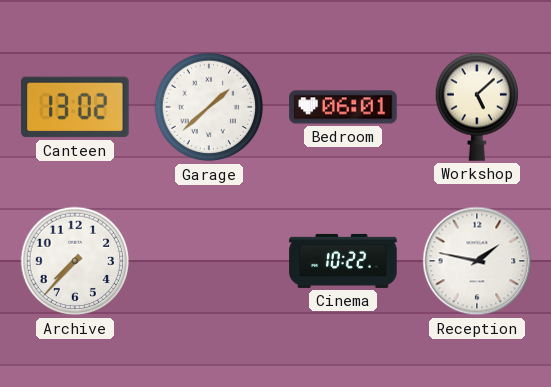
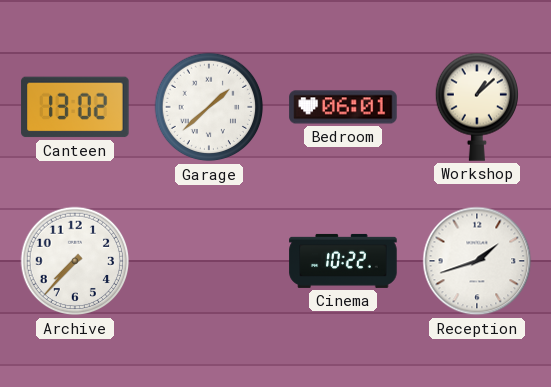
Workshop: 5:08 -> 1:08 (476, 107)
Reception: 1:47 -> 1:42 (477, 261)
